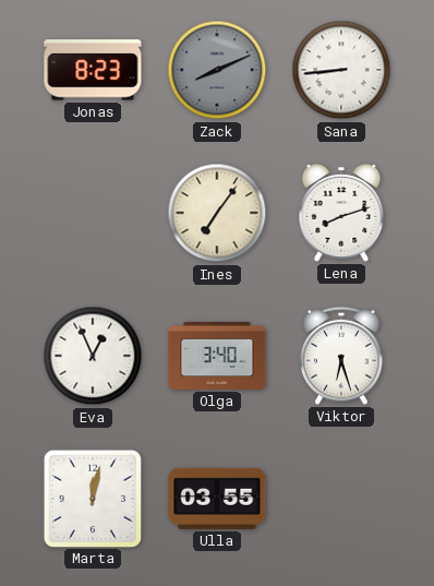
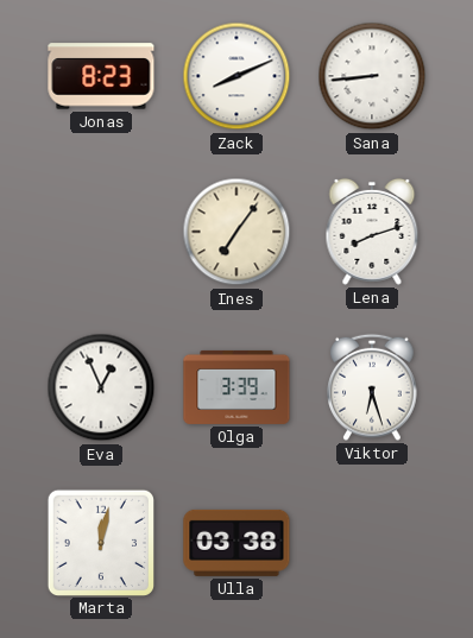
Zack dial: grey -> white (236, 76)
Olga: 3:40 -> 3:39 (236, 387)
Ulla: 03:55 -> 03:38 (236, 543)
